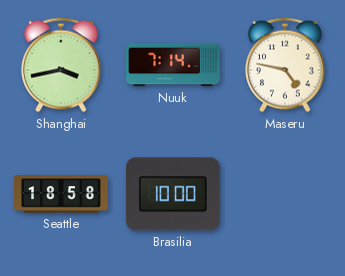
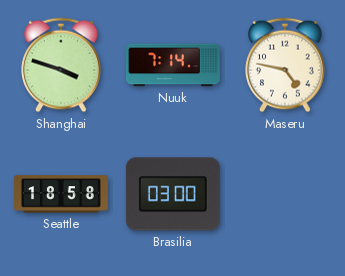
Shanghai: 3:43 -> 3:48 (61, 65)
Brasilia: 10:00 -> 03:00 (173, 194)
